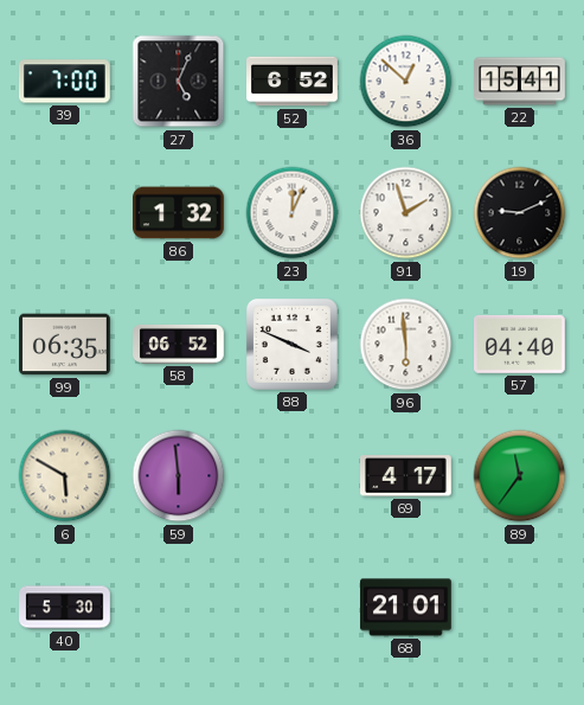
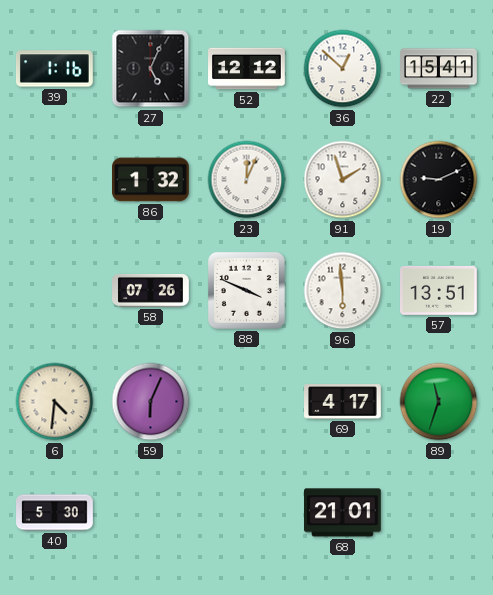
39: 7:00 -> 1:16 (55, 69)
52: 6:52 -> 12:12 (247, 69)
99: 06:35 -> none (65, 345)
58: 06:52 -> 07:26 (151, 290)
57: 04:40 -> 13:51 (439, 291)
6: 5:50 -> 4:31 (55, 402)
59: 5:59 -> 6:04 (151, 402)
89: 11:36 -> 11:33 (439, 402)
